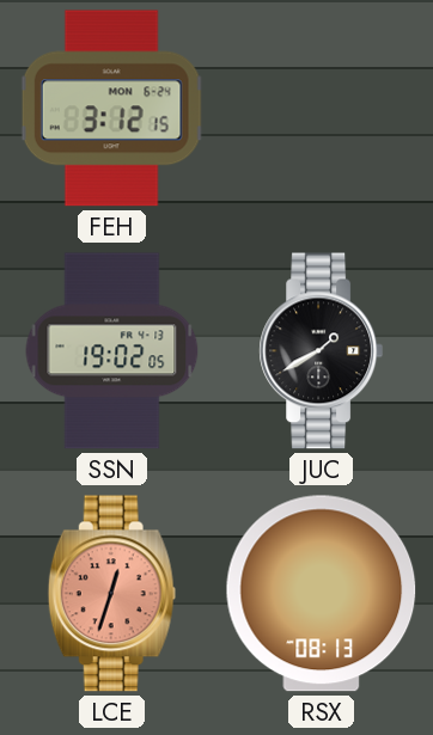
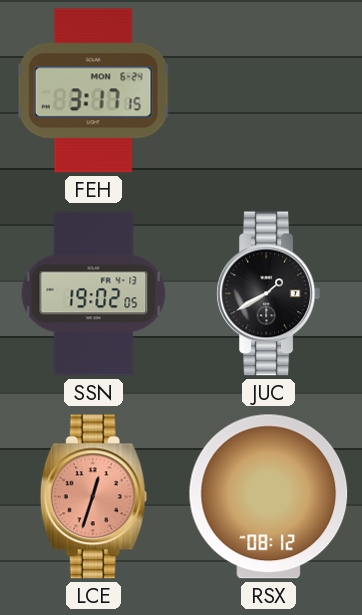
FEH: 3:12 -> 3:17 (93, 91)
RSX: 08:13 -> 08:12 (269, 497)
